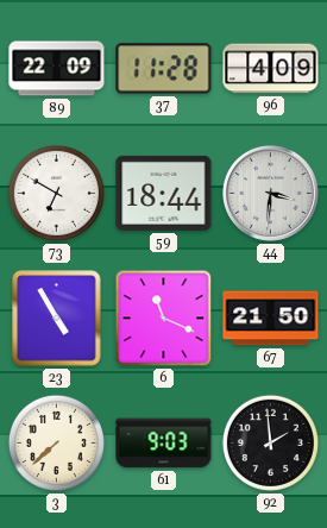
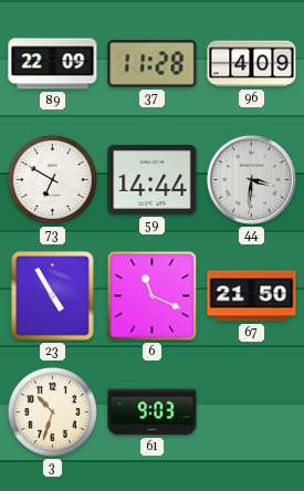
59: 18:44 -> 14:44 (153, 179)
3: 7:38 -> 10:33 (52, 411)
92: 1:59 -> none (270, 442)
